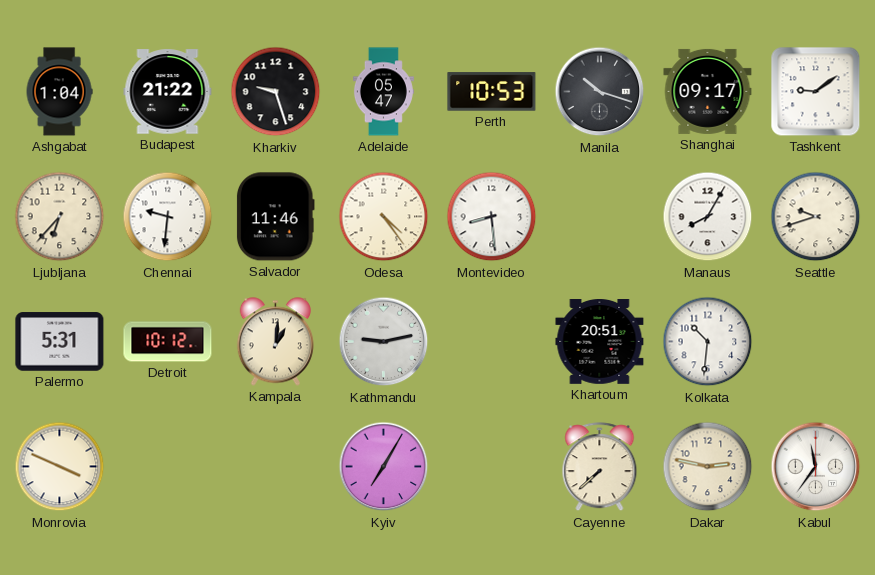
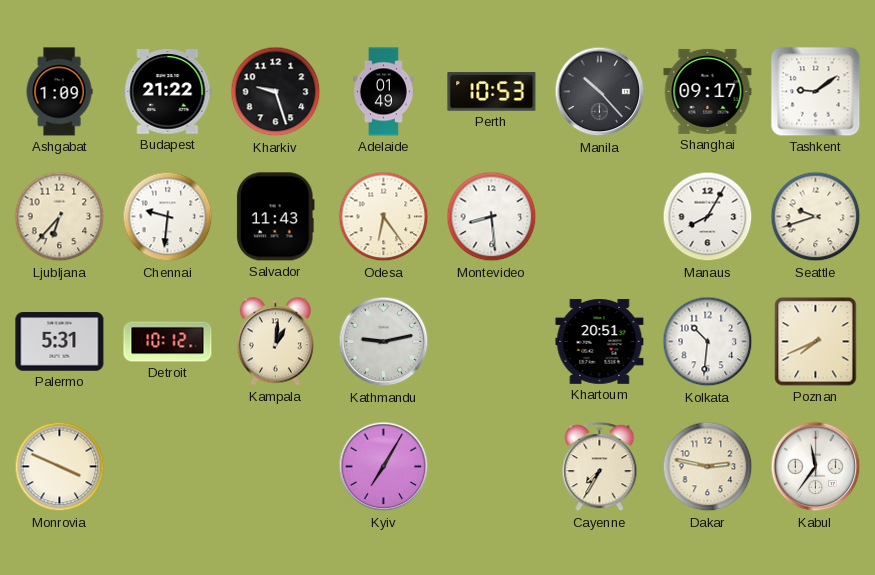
Ashgabat: 1:04 -> 1:09 (59, 92)
Adelaide: 05:47 -> 01:49 (383, 92)
Manila: 10:18 -> 10:23 (600, 92)
Salvador: 11:46 -> 11:43 (275, 217)
Odesa: 4:24 -> 6:24 (384, 217)
Poznan: none -> 7:41 (816, 342)
Cayenne: 7:38 -> 7:35 (600, 467)
